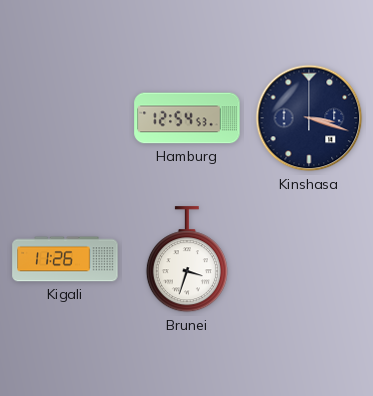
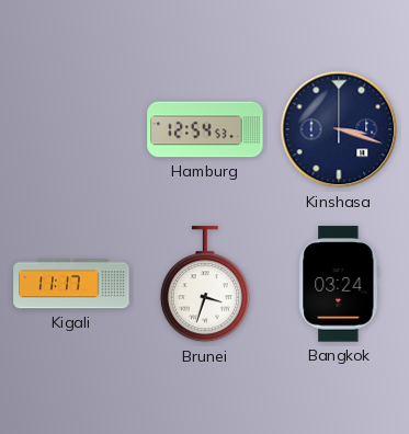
Kigali: 11:26 -> 11:17 (71, 284)
Bangkok: none -> 03:24 (339, 284)
